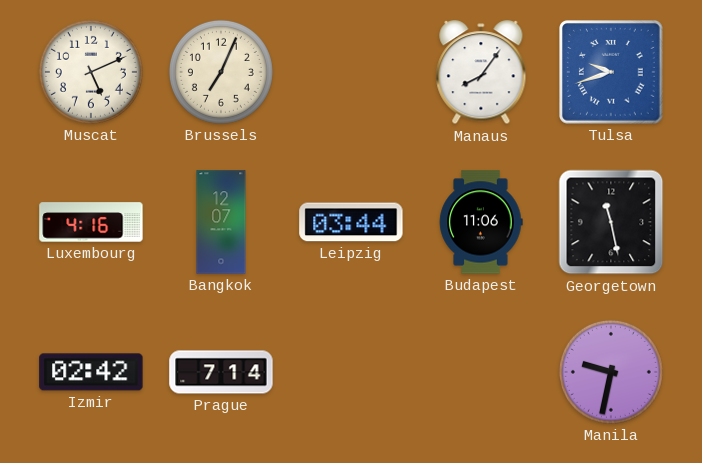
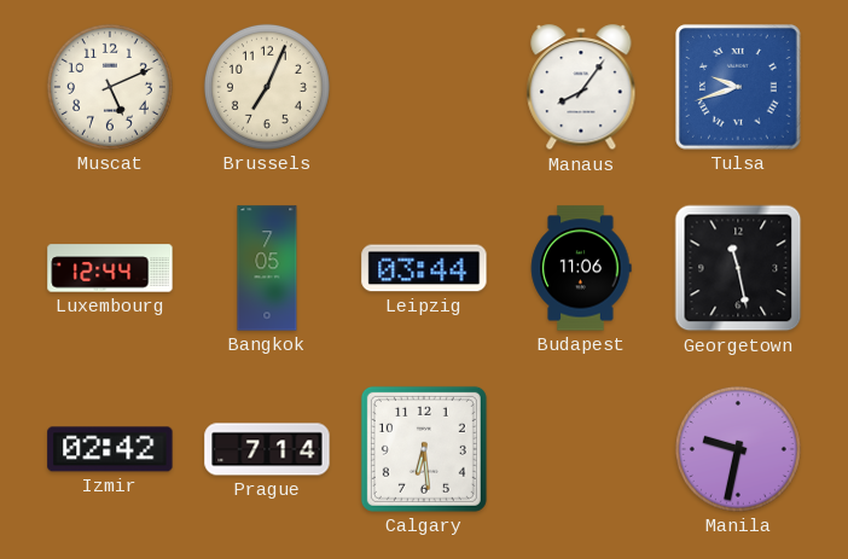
Luxembourg: 4:16 -> 12:44 (110, 268)
Bangkok: 12:07 -> 7:05 (267, 268)
Calgary: none -> 6:29 (424, 449)
